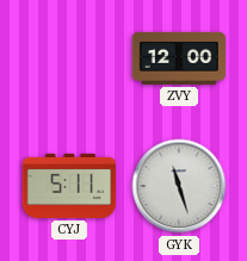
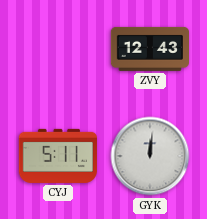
ZVY: 12:00 -> 12:43 (149, 49)
GYK: 11:27 -> 12:01 (150, 156)
